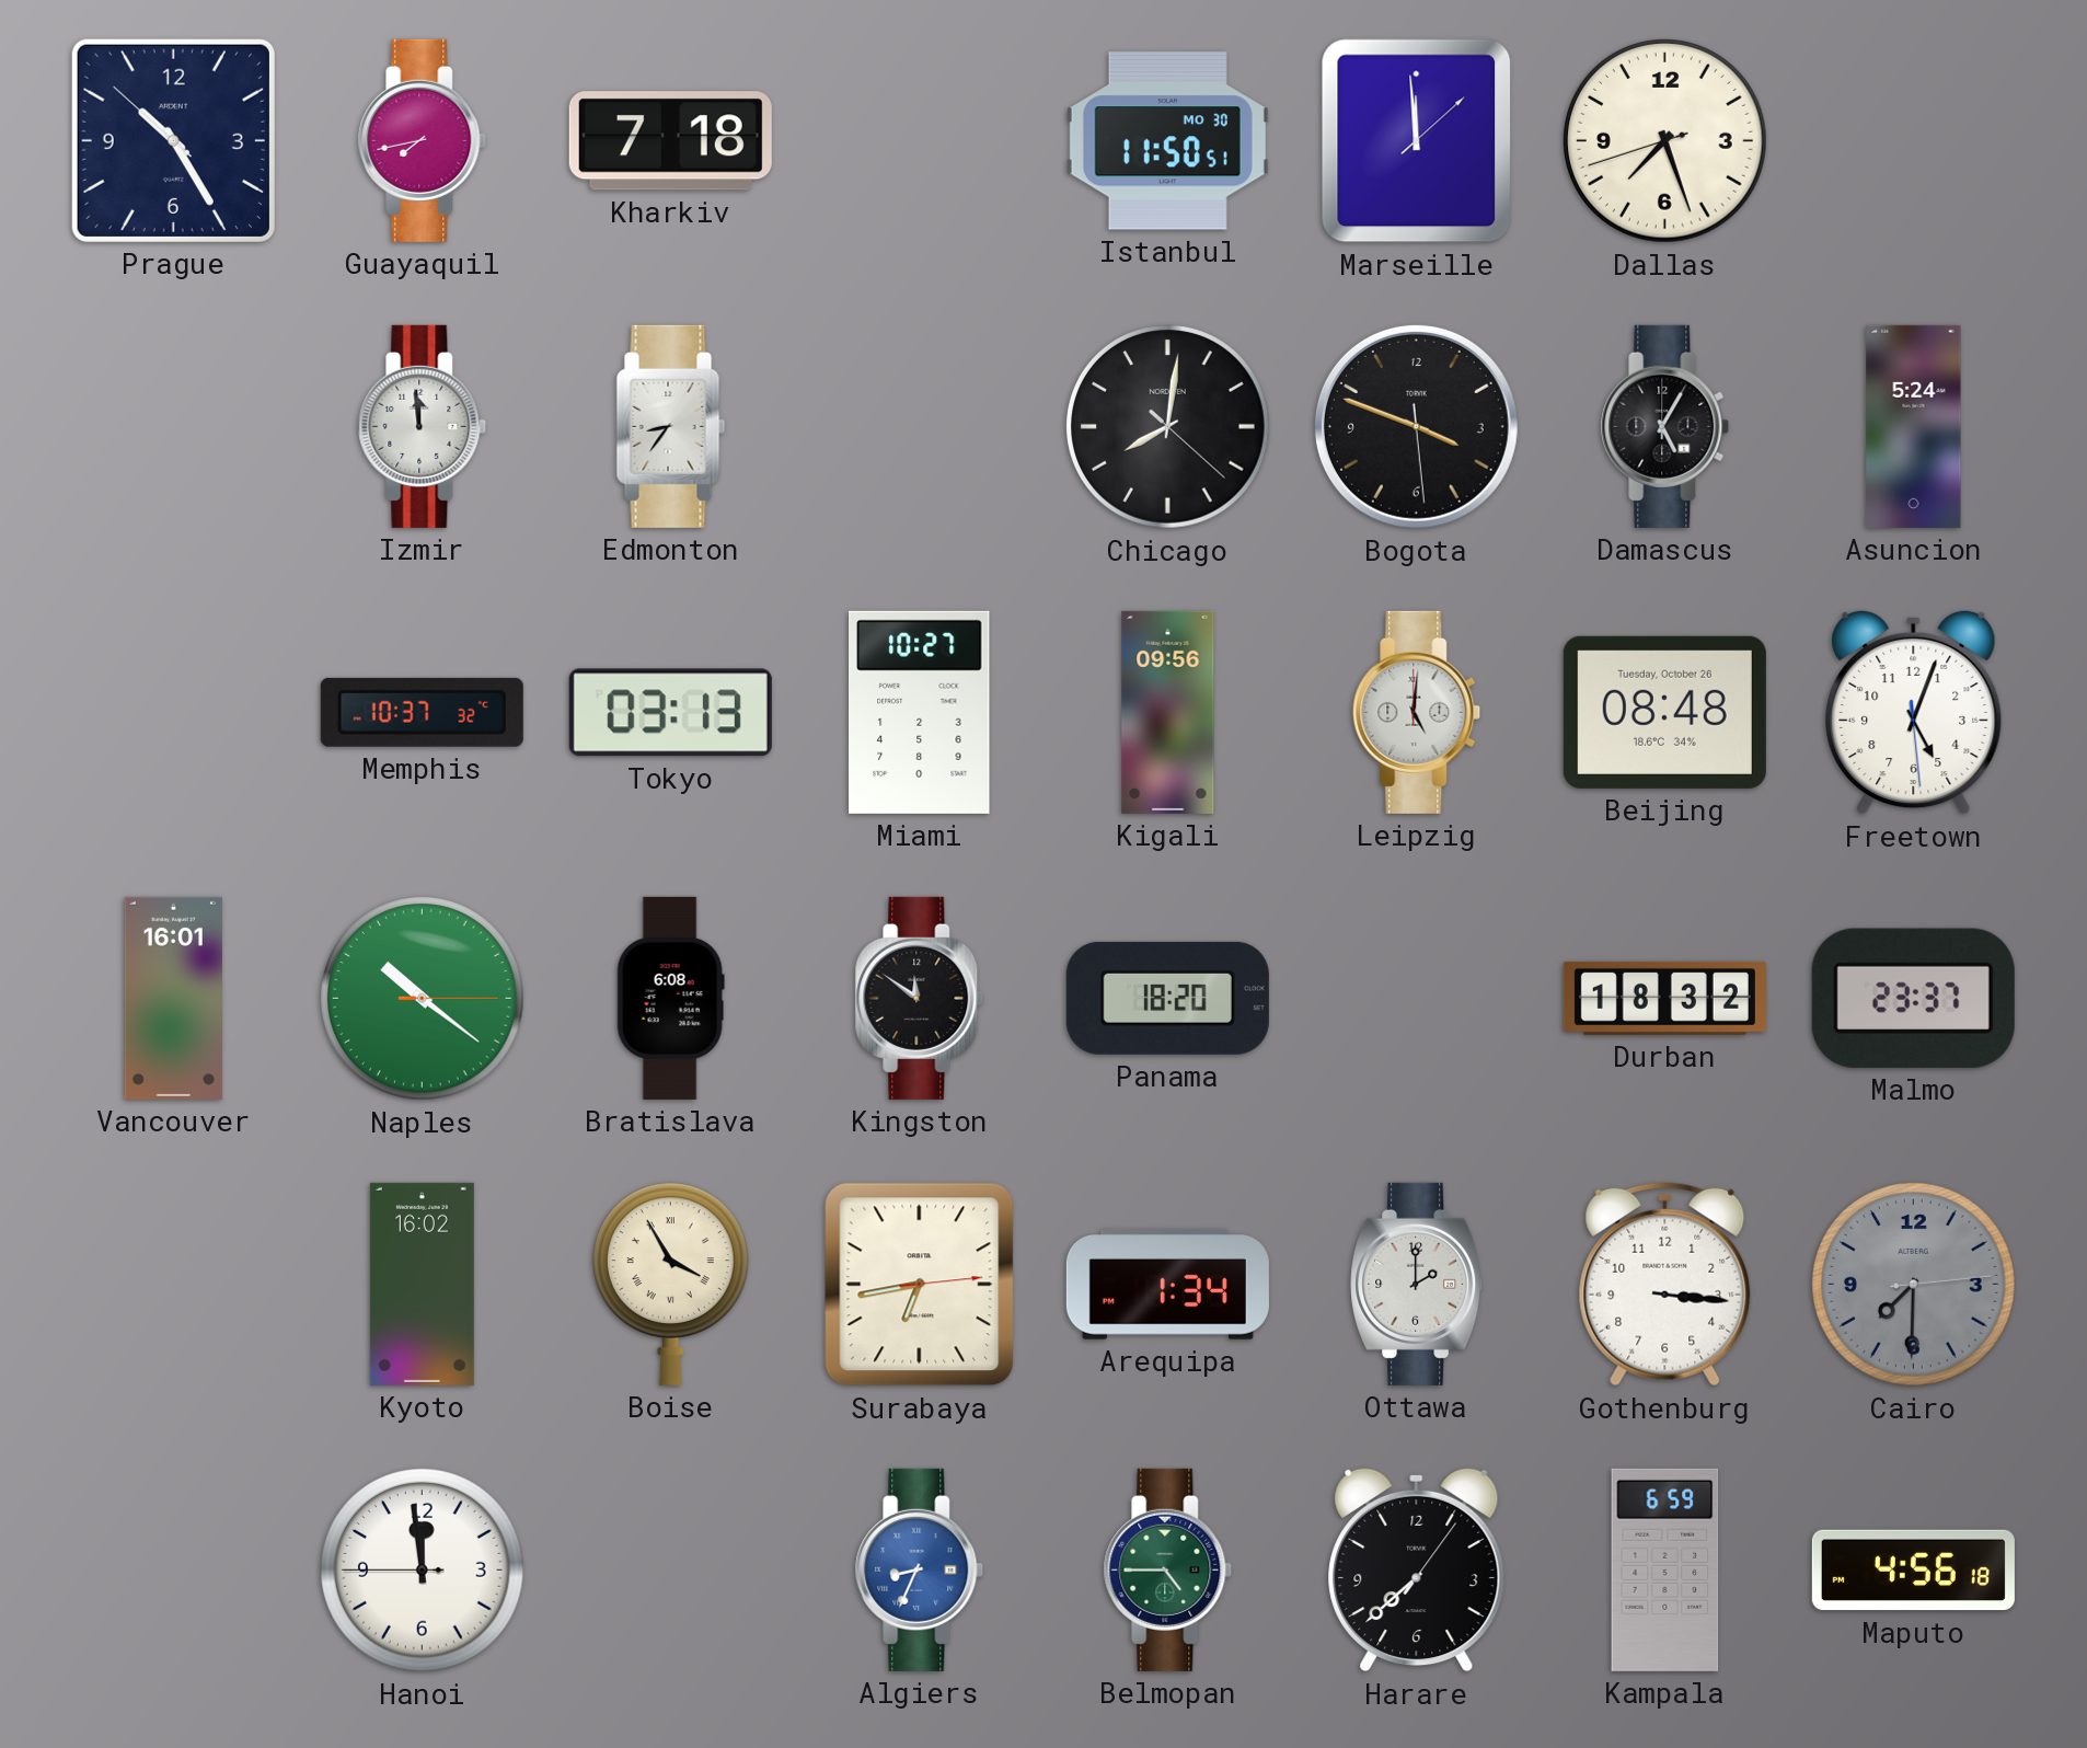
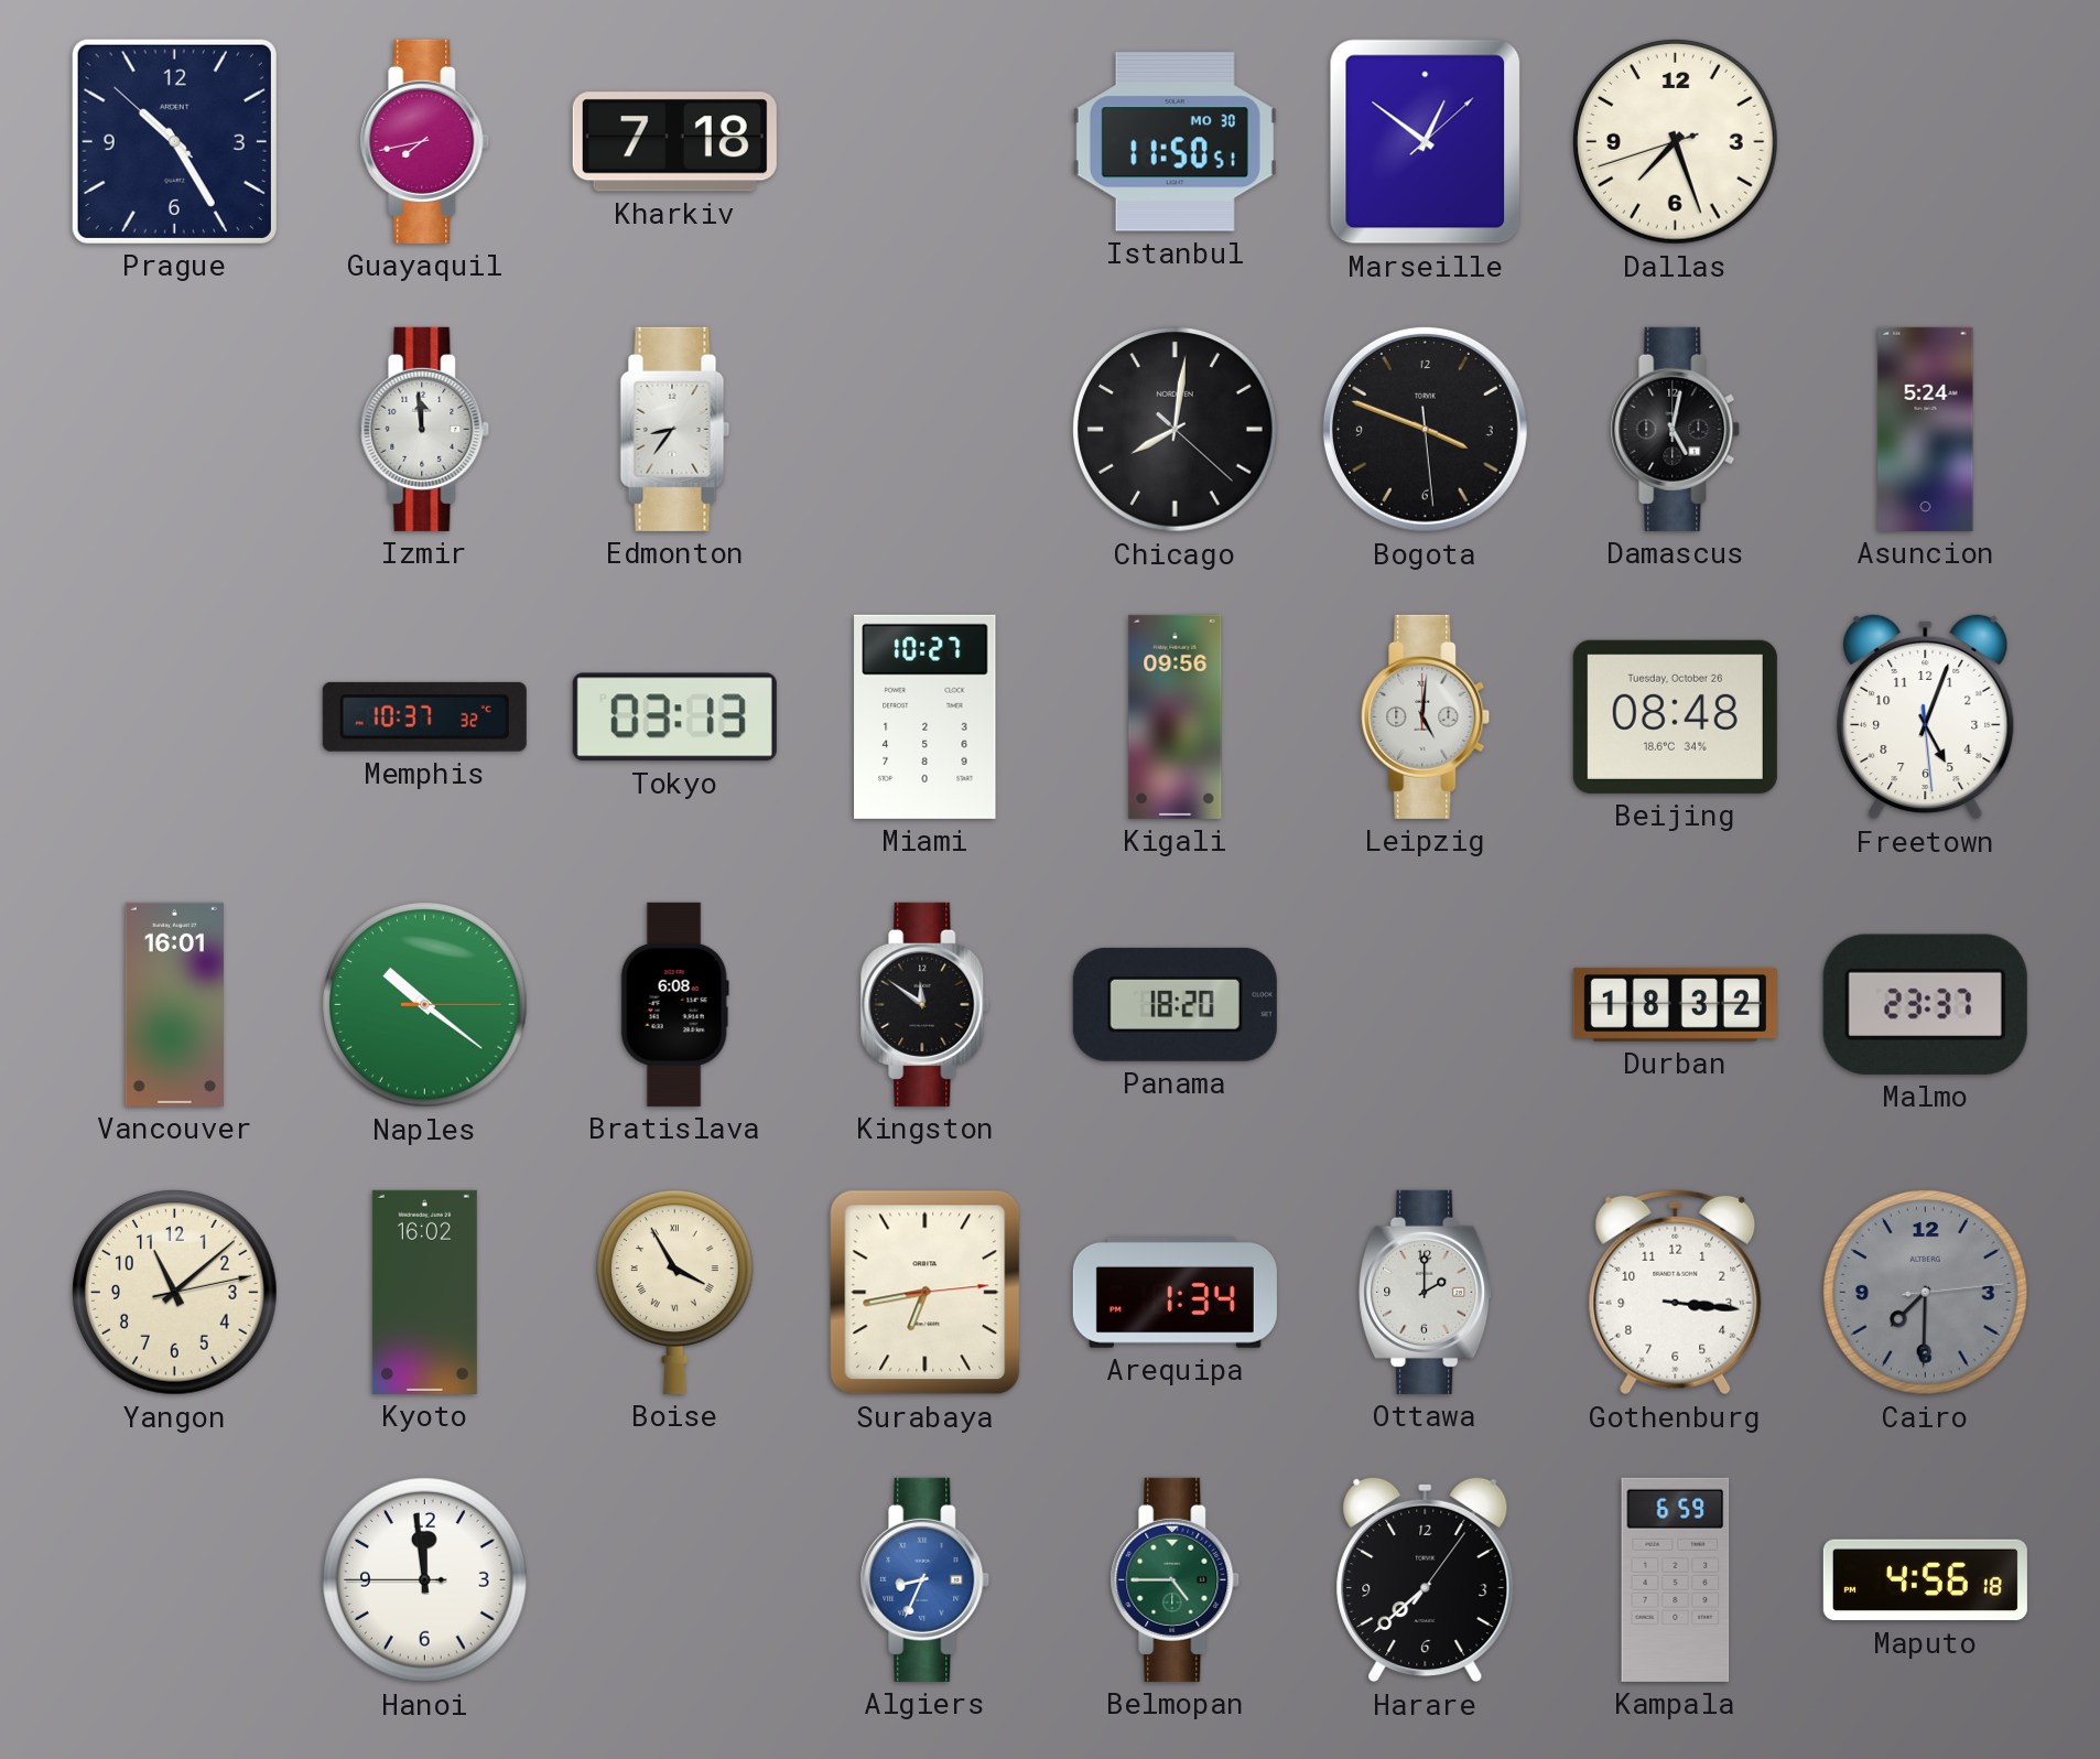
Marseille: 11:59 -> 12:51 (1426, 142)
Damascus: 5:05 -> 5:02 (1676, 429)
Yangon: none -> 11:08 (175, 1293)
